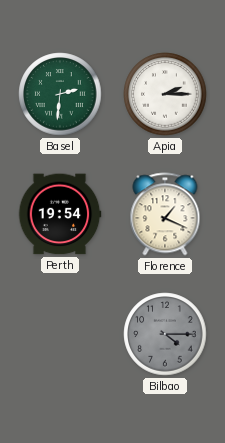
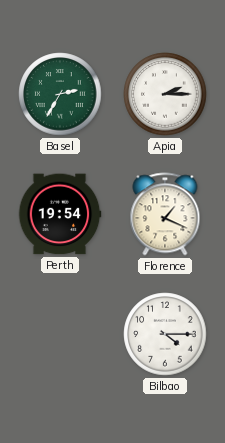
Basel: 2:31 -> 2:35 (60, 94)
Bilbao dial: grey -> white (165, 334)
